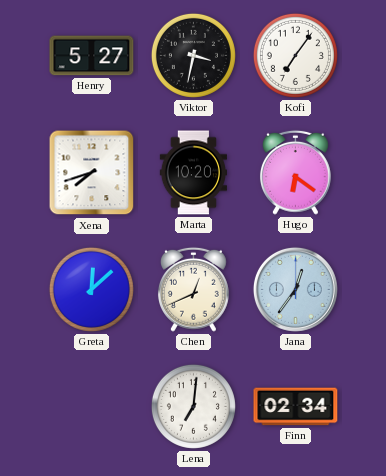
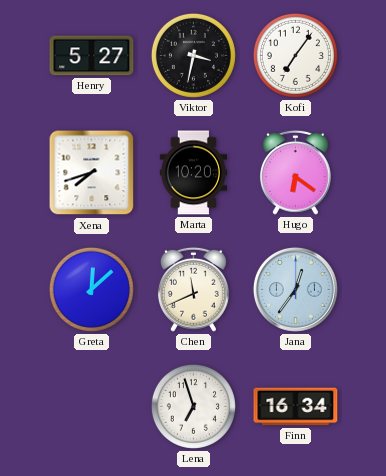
Chen: 12:41 -> 11:41 (193, 289)
Lena: 7:01 -> 6:57 (193, 406)
Finn: 02:34 -> 16:34 (296, 407)
